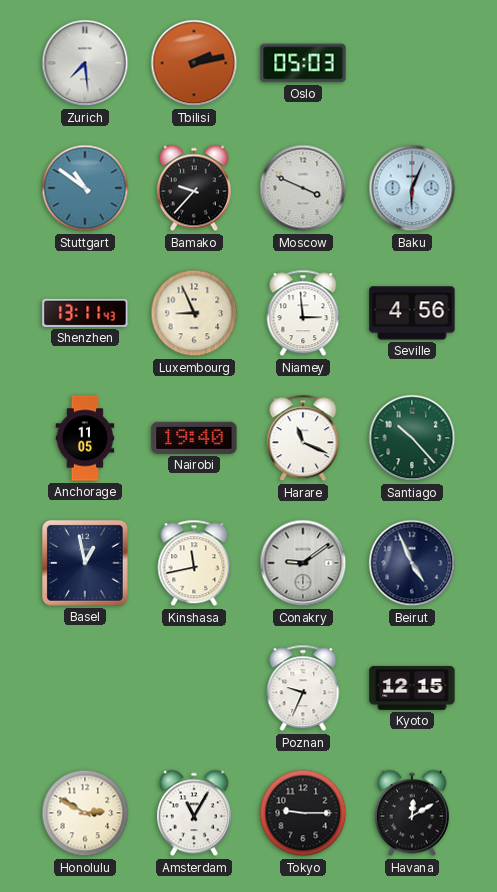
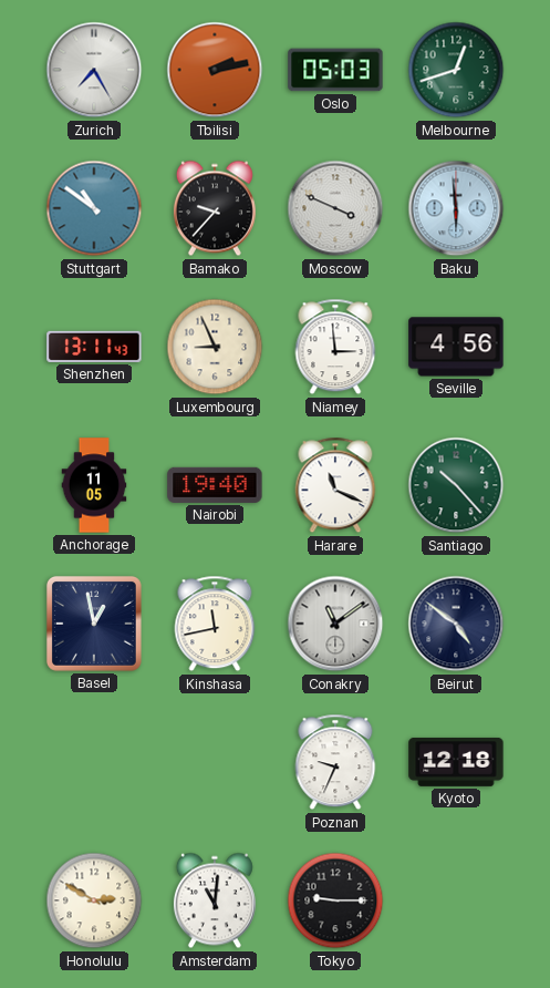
Zurich: 7:29 -> 7:25 (94, 70)
Melbourne: none -> 12:42 (456, 70)
Baku: 6:04 -> 5:59 (456, 208)
Conakry: 9:09 -> 11:09 (335, 624)
Beirut: 4:56 -> 4:51 (456, 624)
Kyoto: 12:15 -> 12:18 (456, 762)
Amsterdam: 11:05 -> 11:01 (215, 900)
Havana: 12:10 -> none (412, 813)
